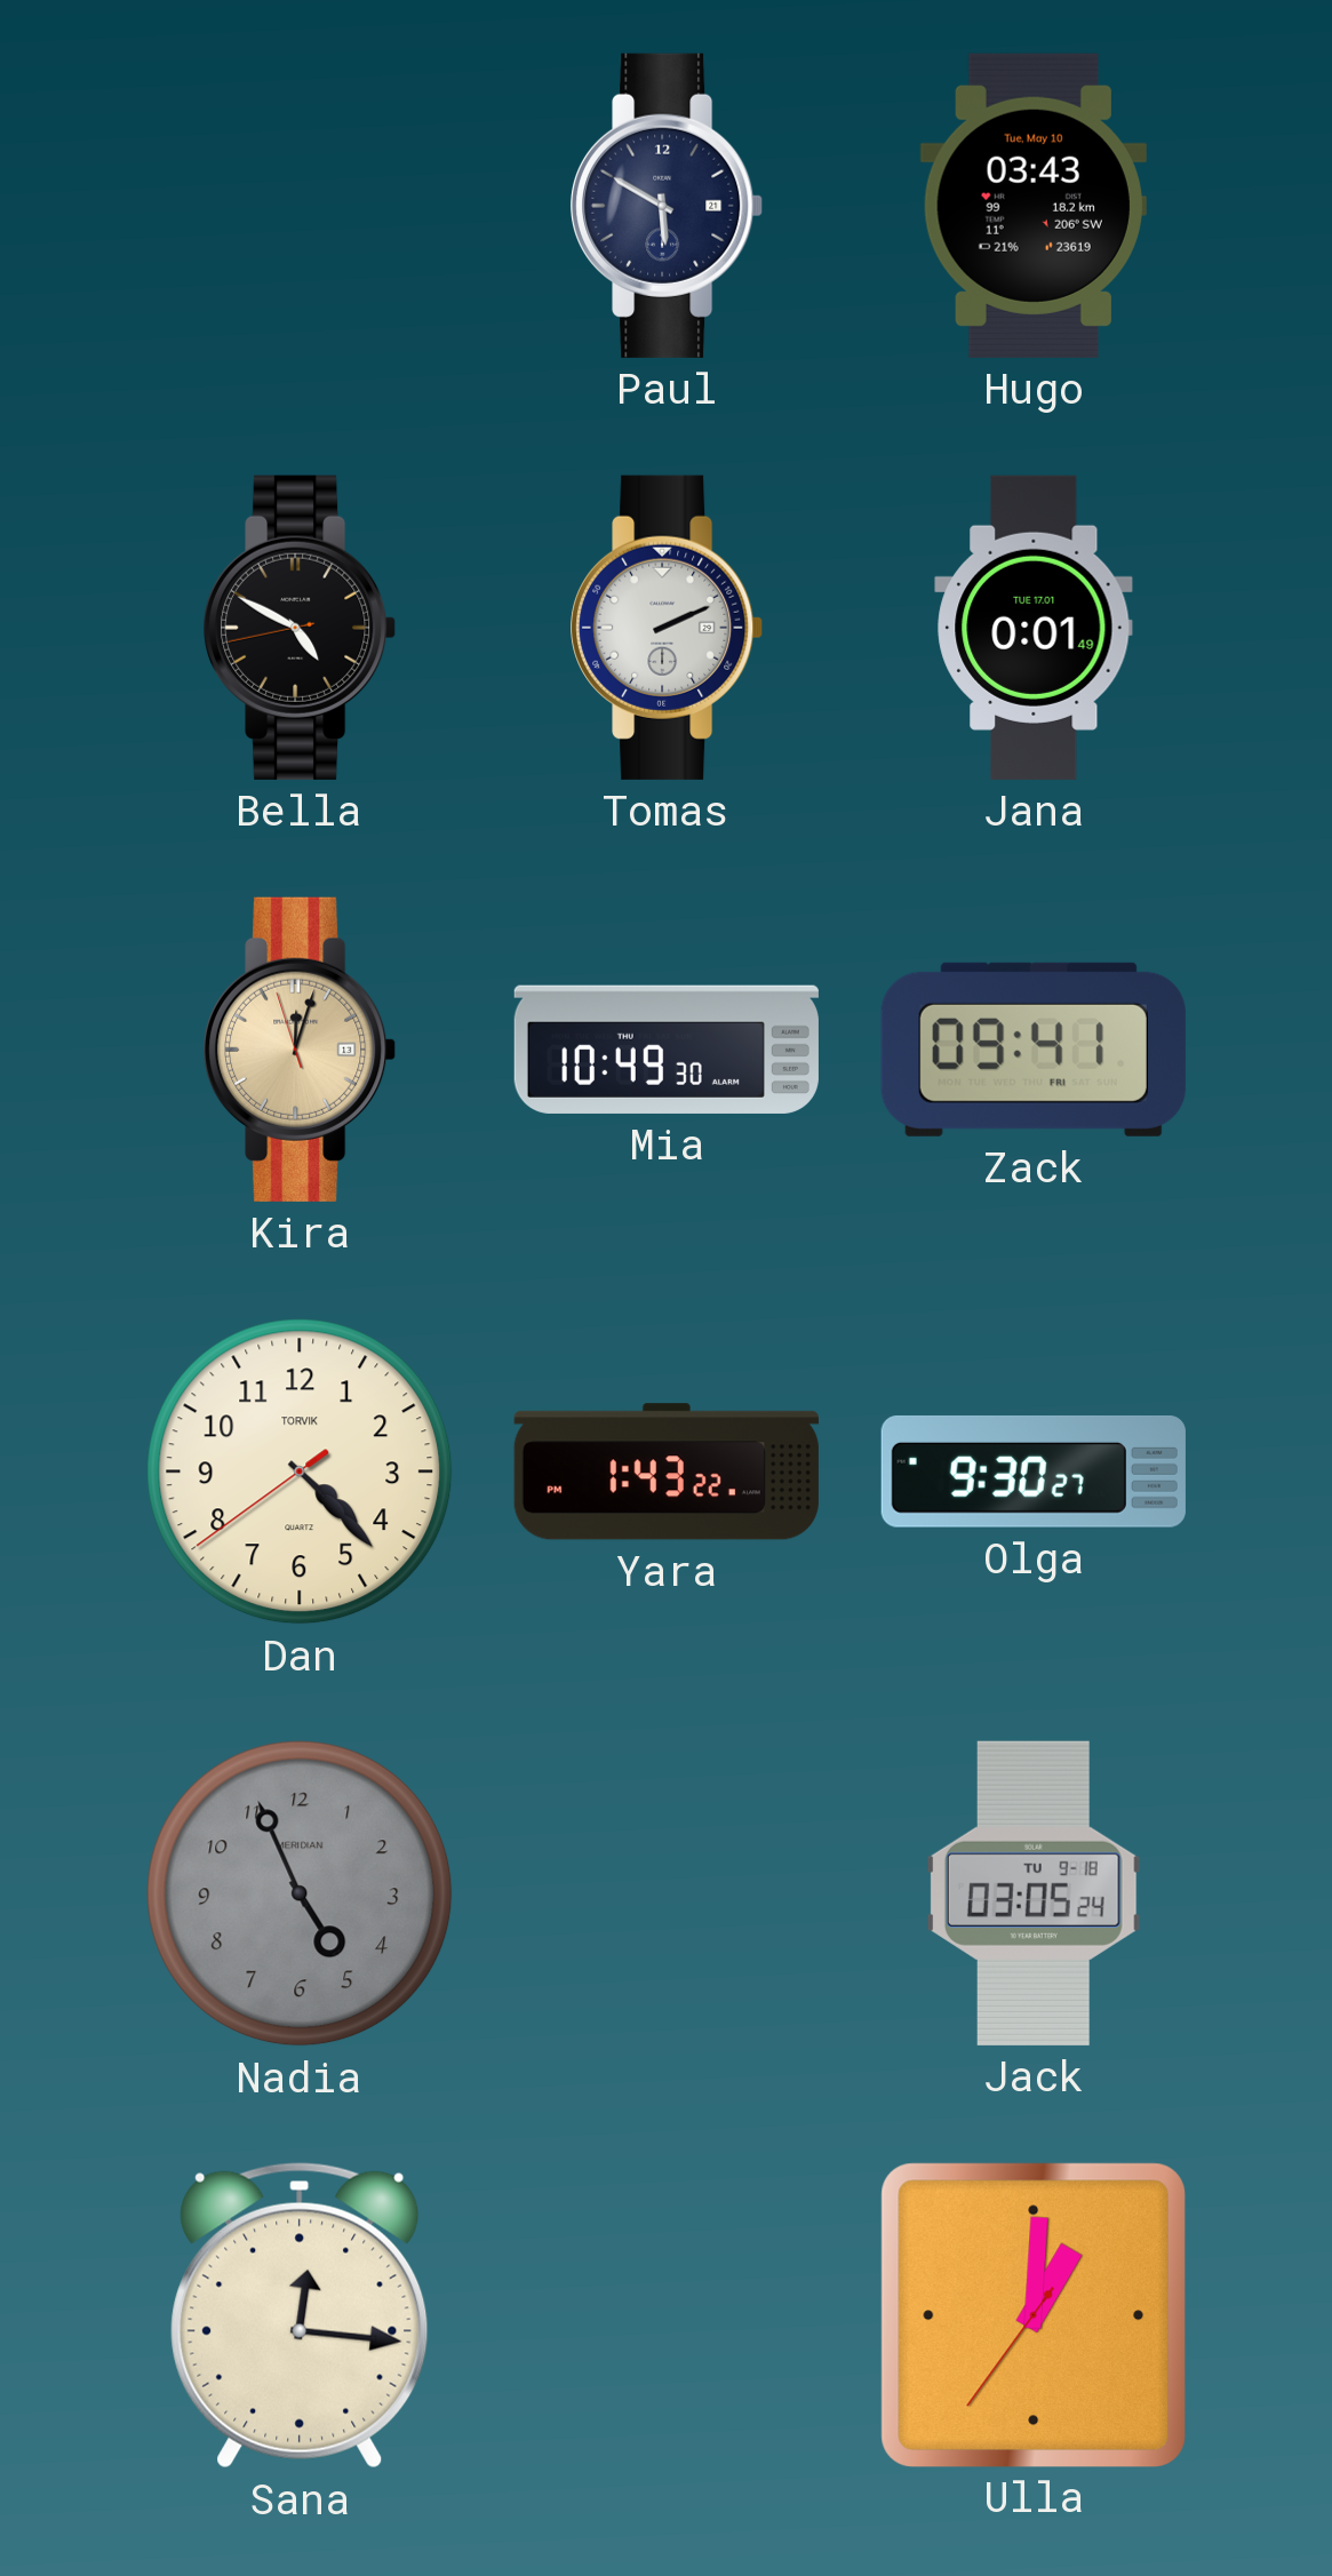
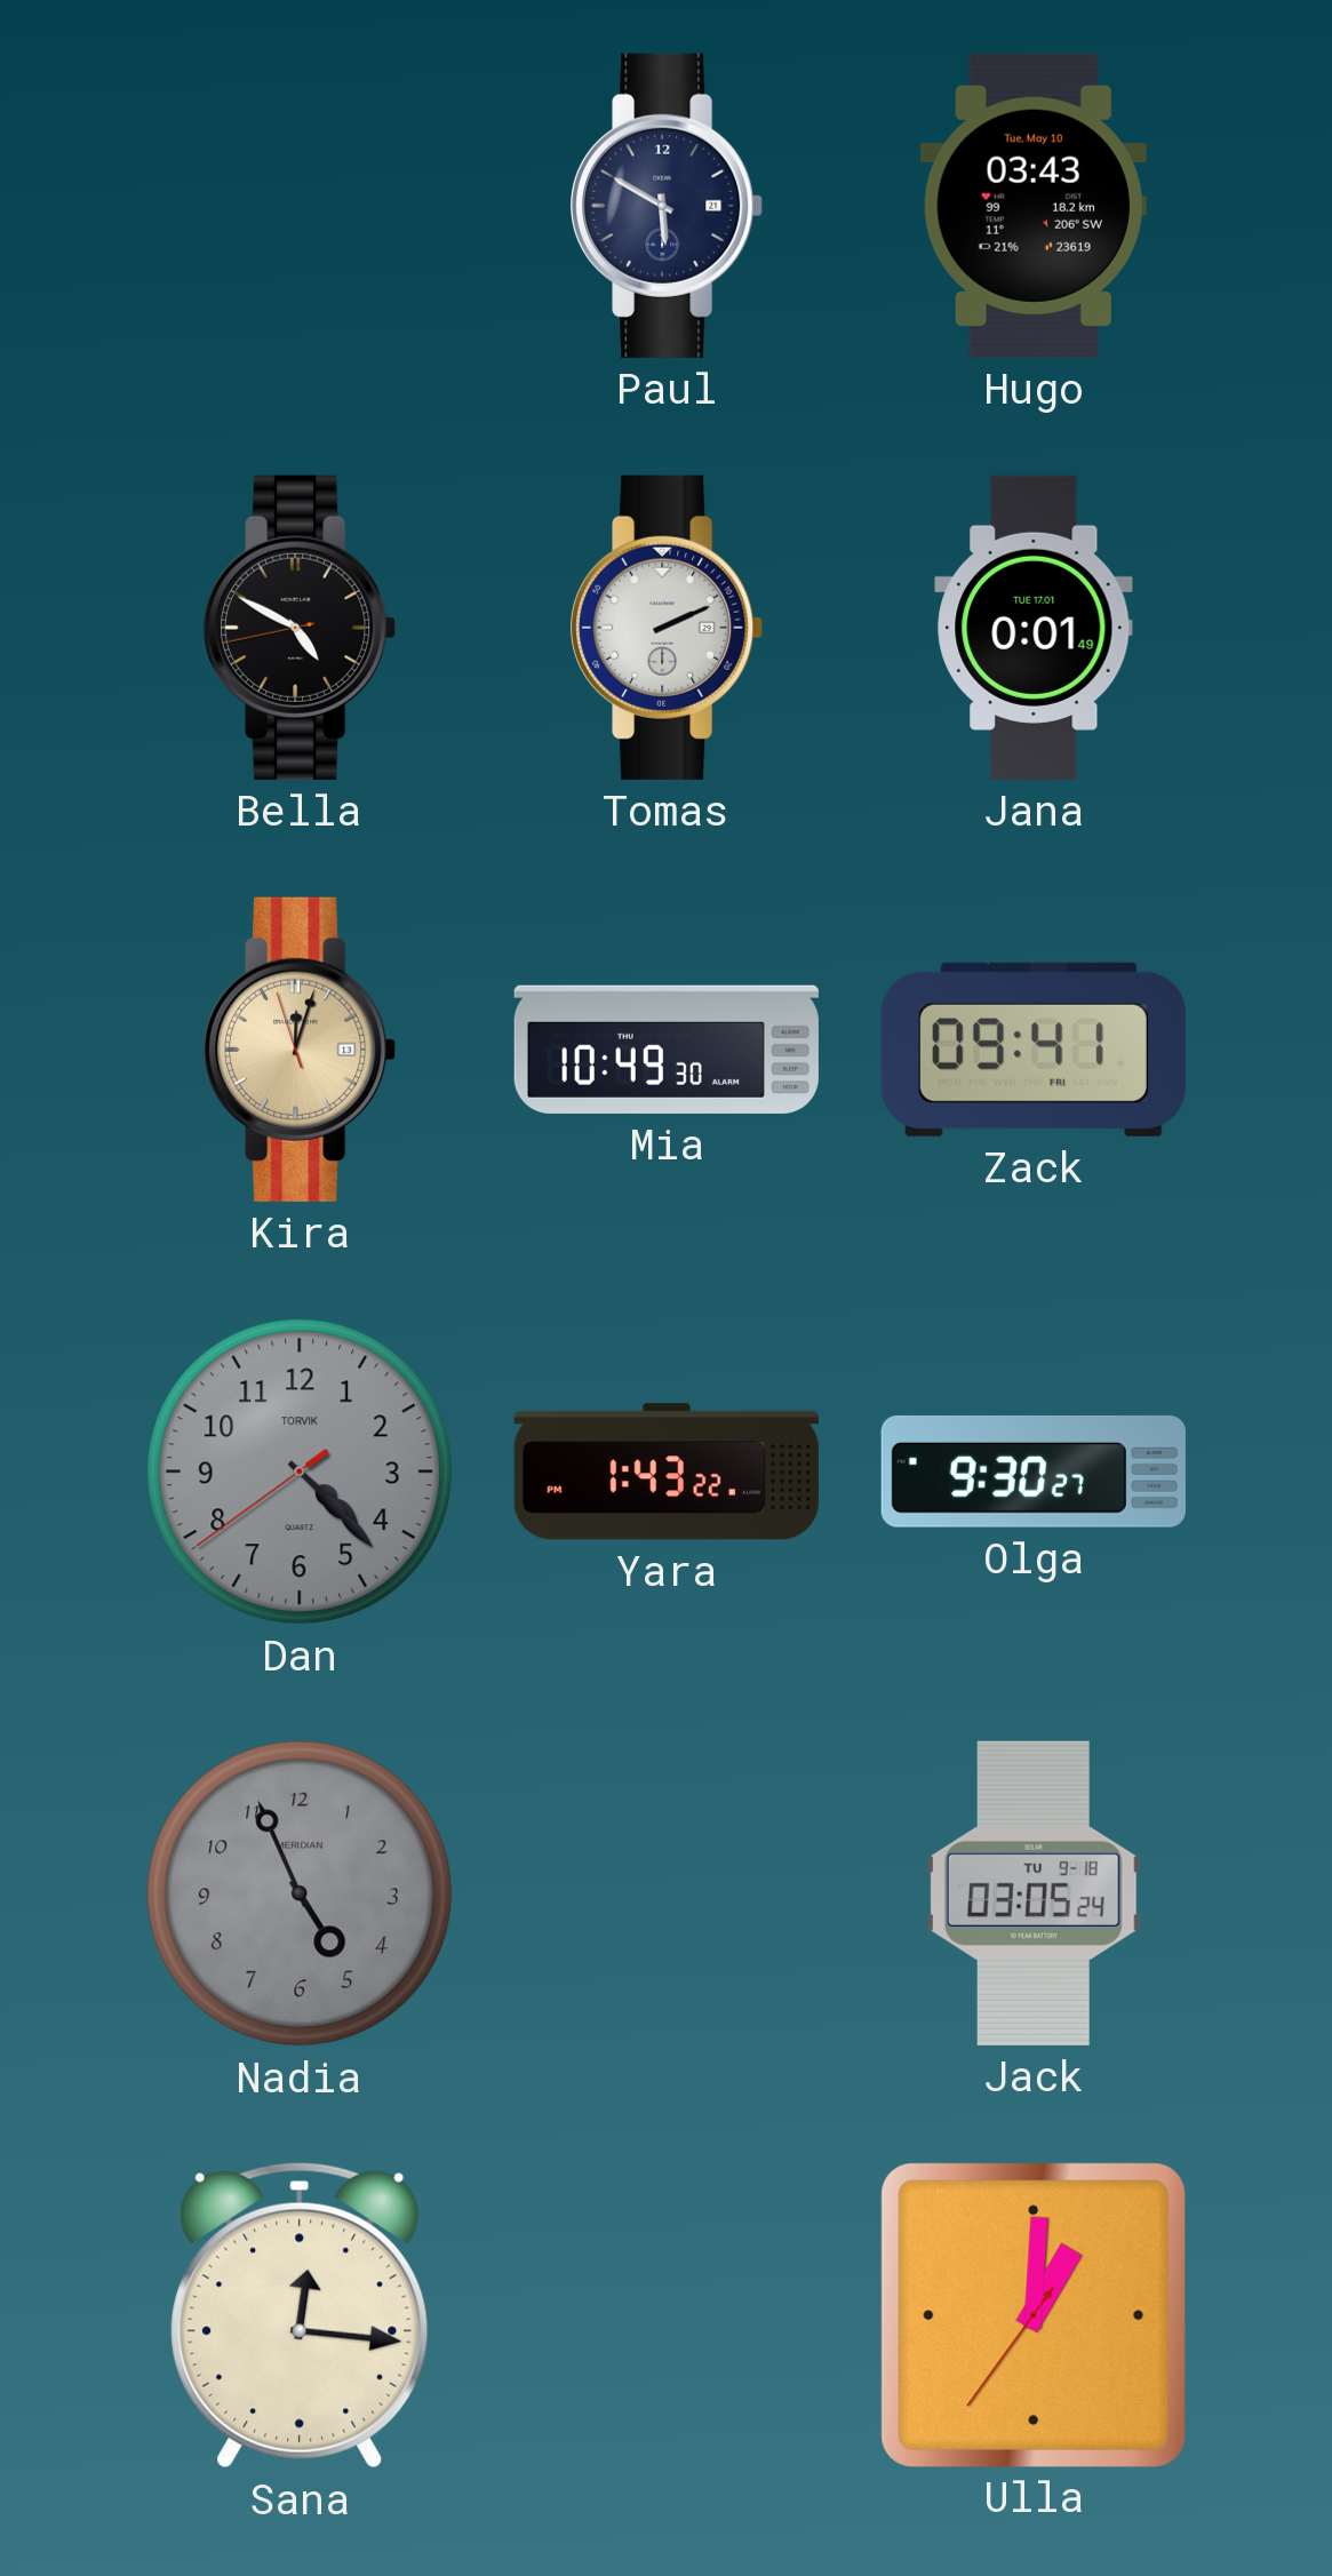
Dan dial: cream -> grey (300, 1472)
